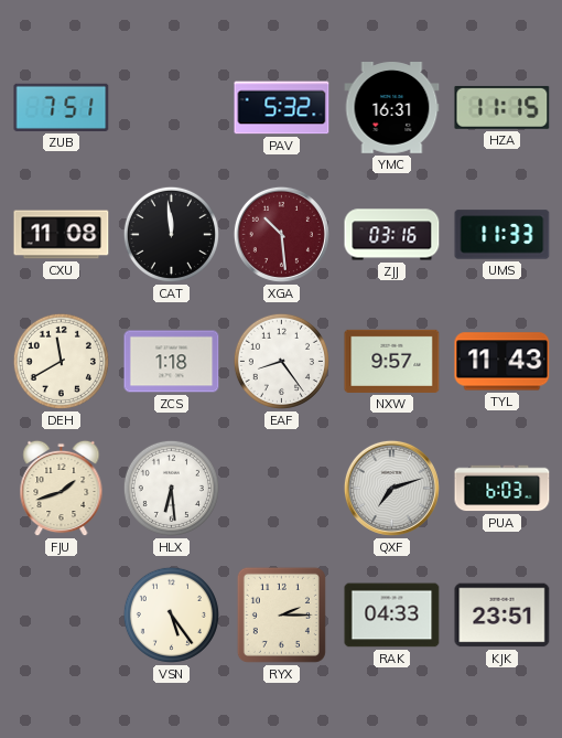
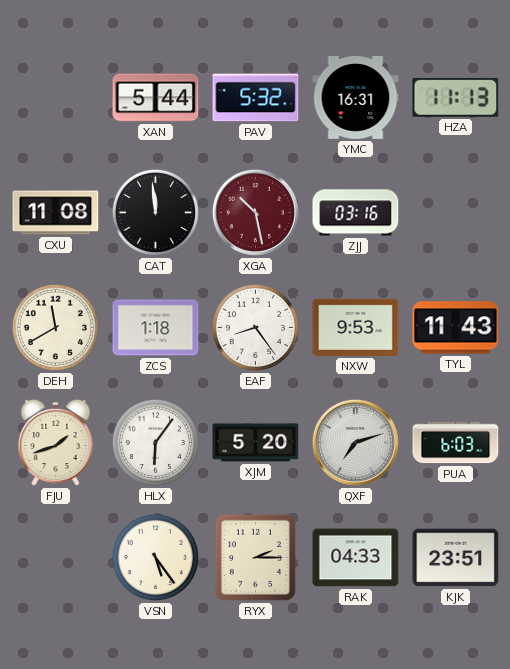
ZUB: 7:51 -> none (62, 107)
XAN: none -> 5:44 (156, 98)
HZA: 11:15 -> 11:13 (456, 97)
XGA: 10:29 -> 10:28 (255, 212)
UMS: 11:33 -> none (502, 235)
NXW: 9:57 -> 9:53 (356, 327)
HLX: 6:29 -> 6:06 (155, 442)
XJM: none -> 5:20 (256, 443)
